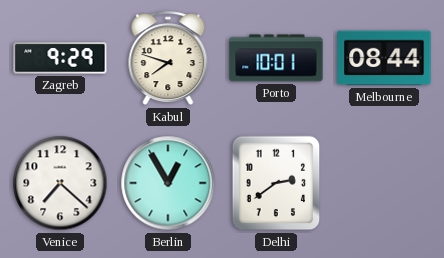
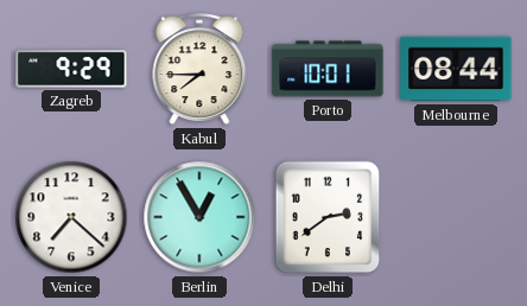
Kabul: 7:48 -> 7:45 (199, 70)
